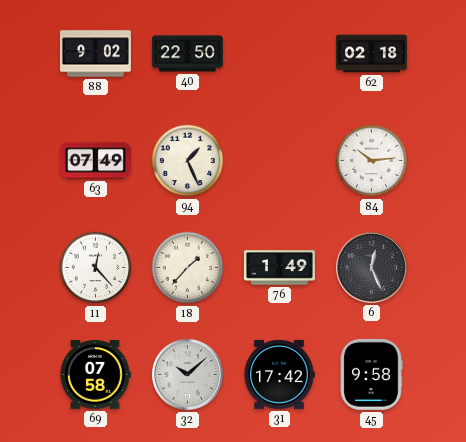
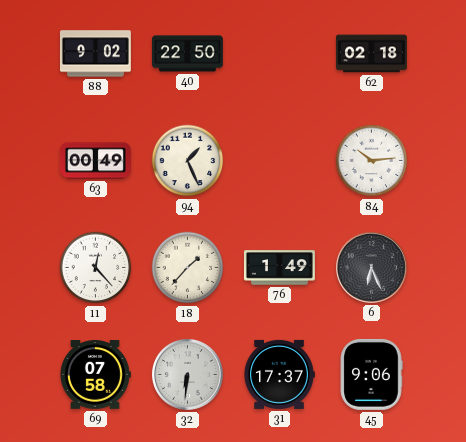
63: 07:49 -> 00:49 (95, 161)
6: 12:26 -> 6:26 (371, 267)
32: 10:08 -> 6:31 (187, 374)
31: 17:42 -> 17:37 (279, 374)
45: 9:58 -> 9:06 (371, 374)
